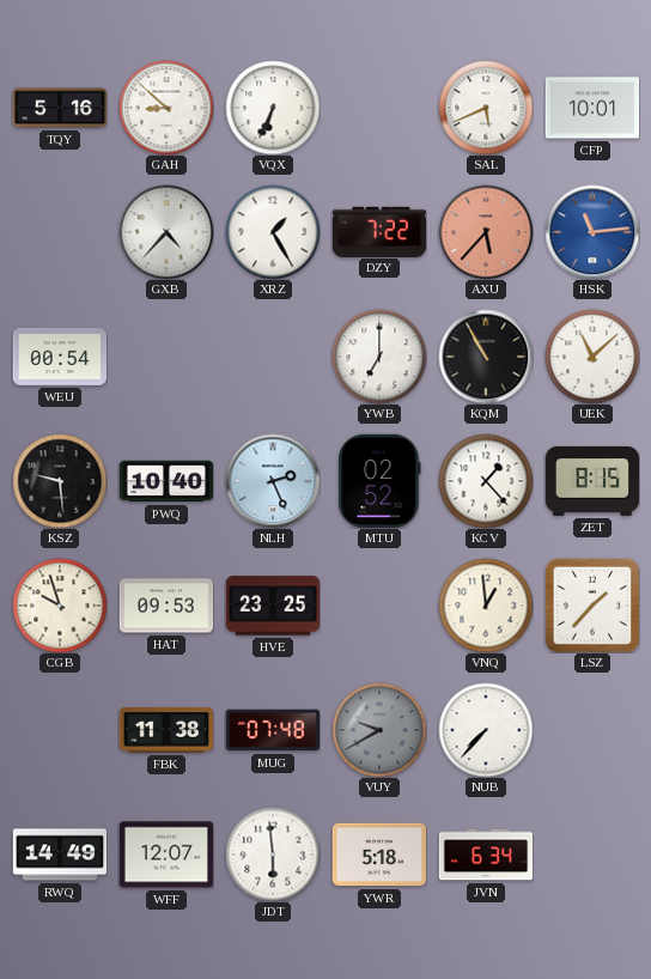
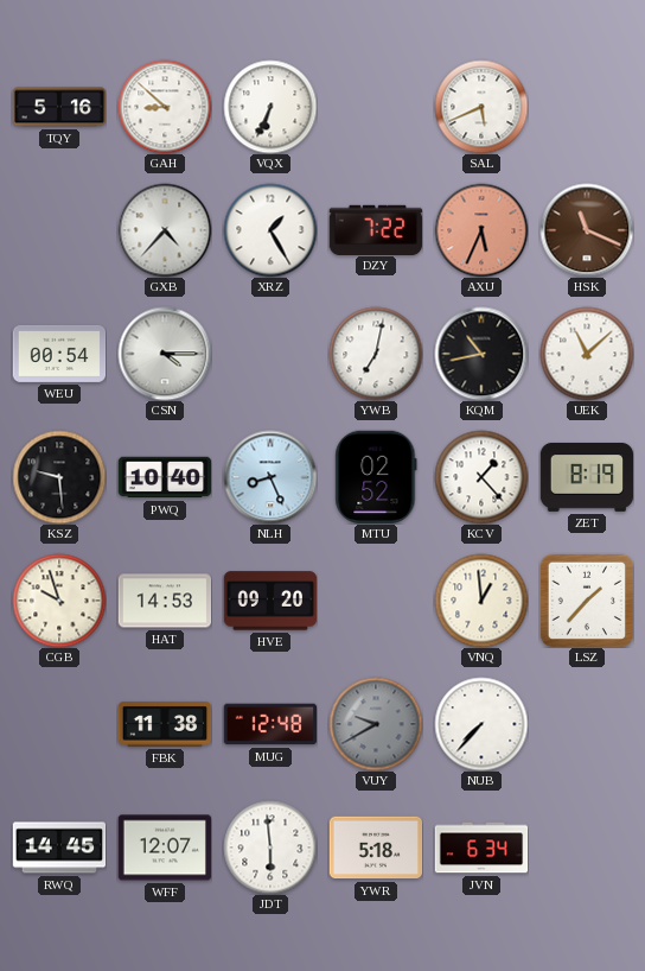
CFP: 10:01 -> none (592, 108)
AXU: 5:37 -> 5:34 (481, 230)
HSK: 11:14 -> 11:19 (587, 230)
HSK dial: blue -> brown (587, 230)
CSN: none -> 4:15 (165, 354)
YWB: 7:00 -> 7:02 (376, 354)
KQM: 10:55 -> 10:43 (481, 354)
NLH: 2:26 -> 8:26 (270, 477)
ZET: 8:15 -> 8:19 (587, 477)
HAT: 09:53 -> 14:53 (165, 601)
HVE: 23:25 -> 09:20 (270, 601)
MUG: 07:48 -> 12:48 (269, 724)
RWQ: 14:49 -> 14:45 (59, 848)
